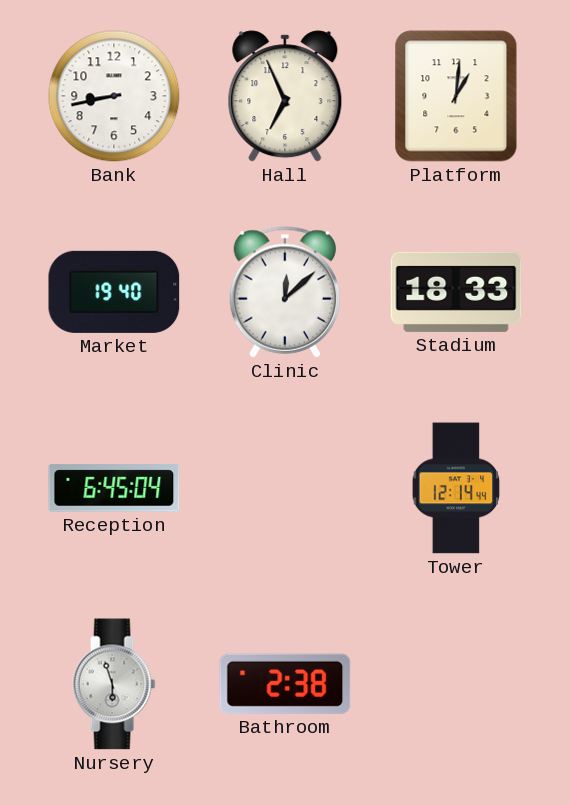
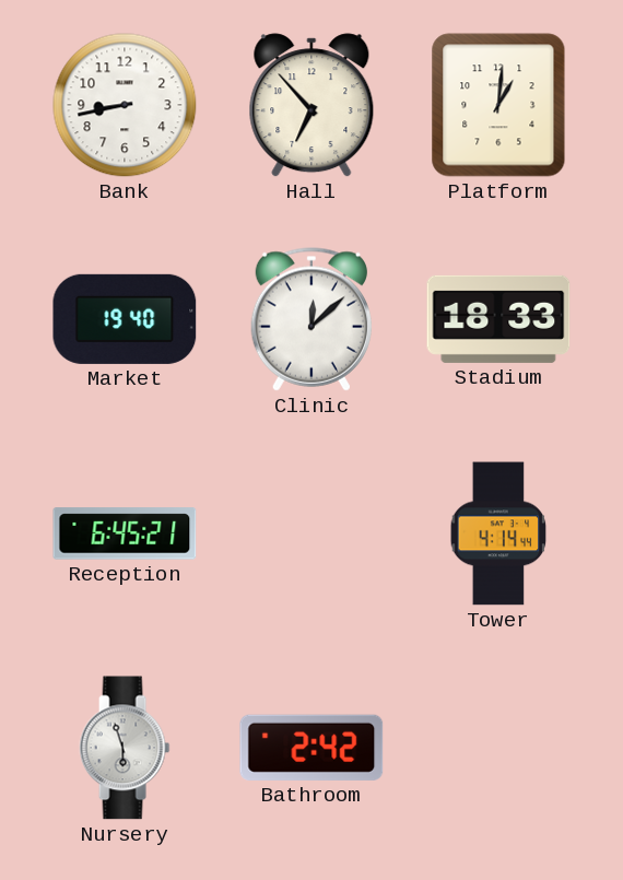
Hall: 6:56 -> 6:53 (311, 105)
Reception: 6:45:04 -> 6:45:21 (125, 533)
Tower: 12:14 -> 4:14 (498, 533)
Bathroom: 2:38 -> 2:42 (311, 748)
